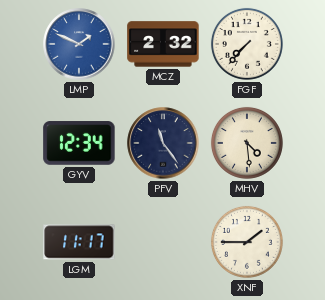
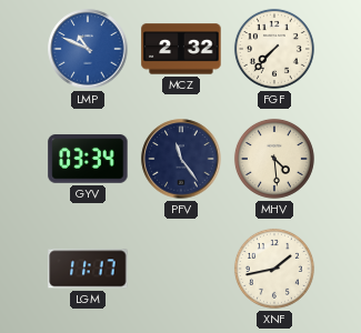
LMP: 1:49 -> 10:49 (88, 49)
GYV: 12:34 -> 03:34 (88, 159)
XNF: 1:45 -> 1:43 (274, 269)
